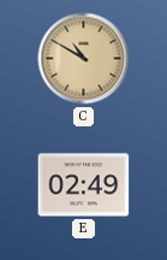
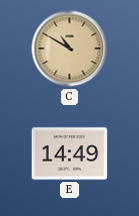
E: 02:49 -> 14:49 (70, 154)
